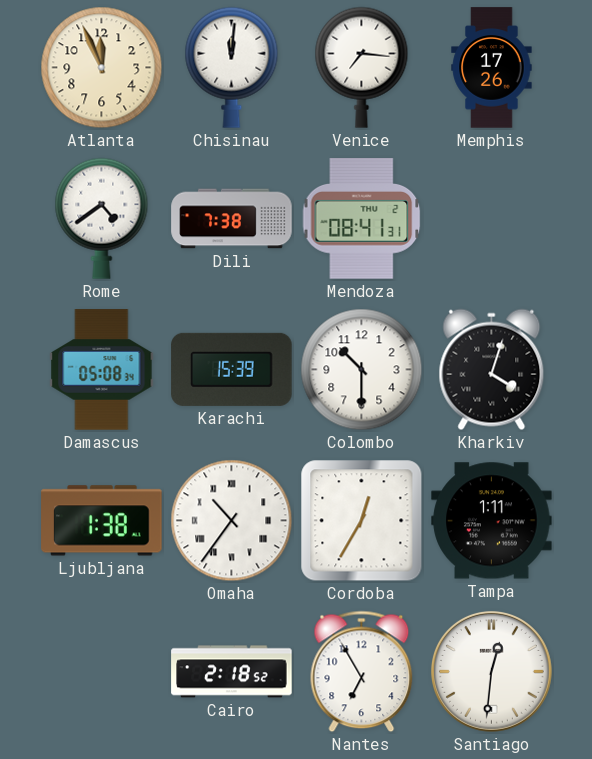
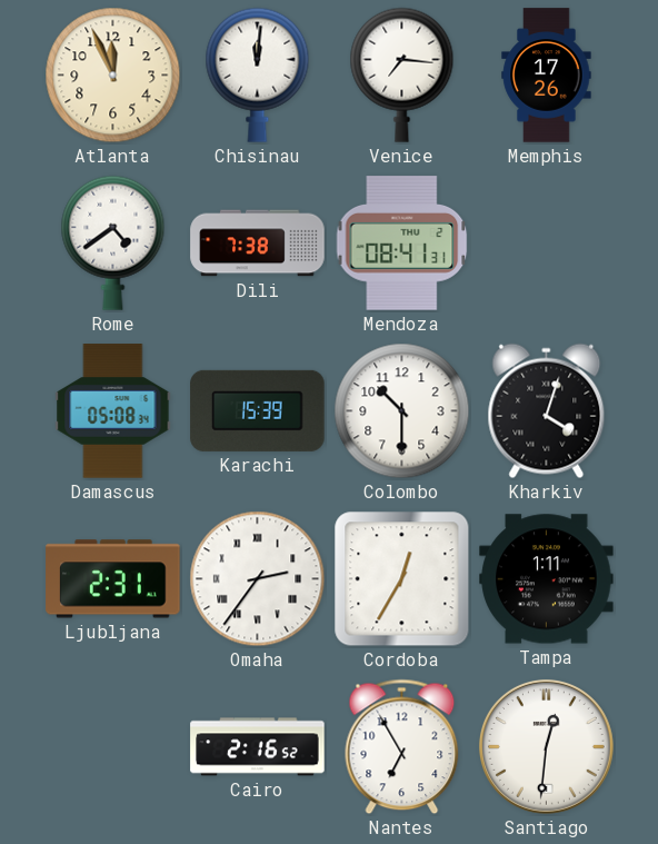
Ljubljana: 1:38 -> 2:31 (113, 579)
Omaha: 10:36 -> 2:36 (258, 579)
Cairo: 2:18 -> 2:16 (258, 747)
